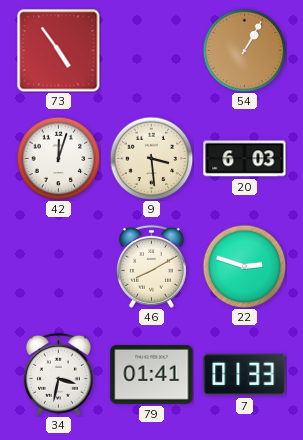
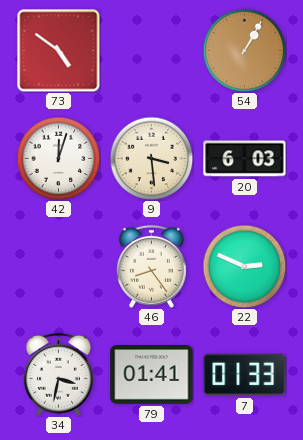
73: 4:54 -> 4:51 (58, 50)
46: 8:10 -> 8:24 (151, 266)
22: 2:48 -> 2:49 (244, 266)
